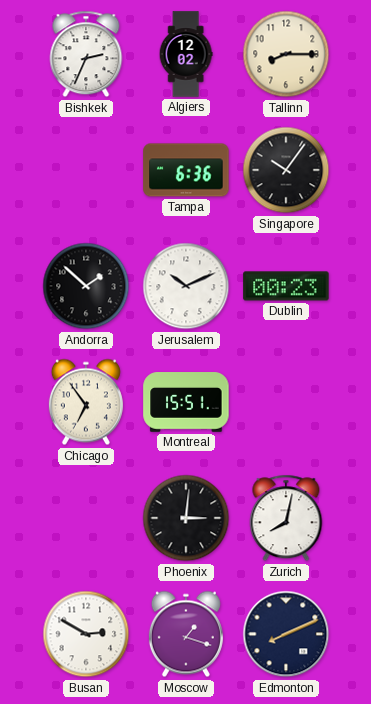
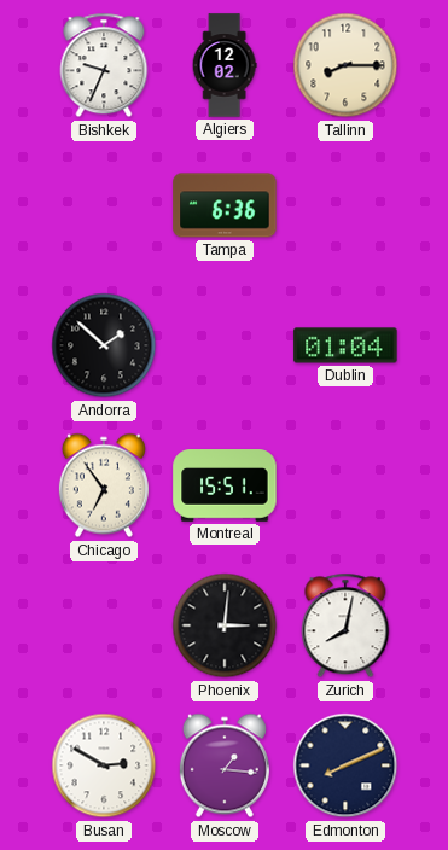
Bishkek: 2:34 -> 9:34 (104, 65)
Singapore: 10:06 -> none (286, 170)
Jerusalem: 10:11 -> none (186, 286)
Dublin: 00:23 -> 01:04 (345, 345)
Moscow: 1:18 -> 1:16 (225, 765)
